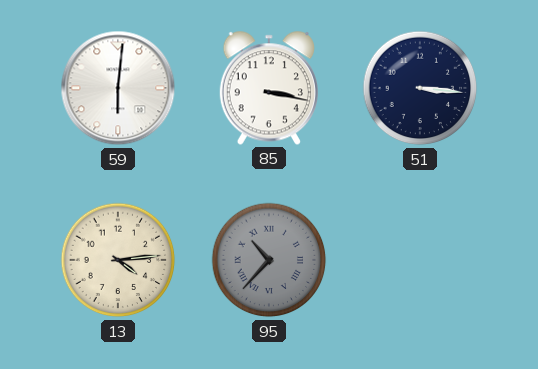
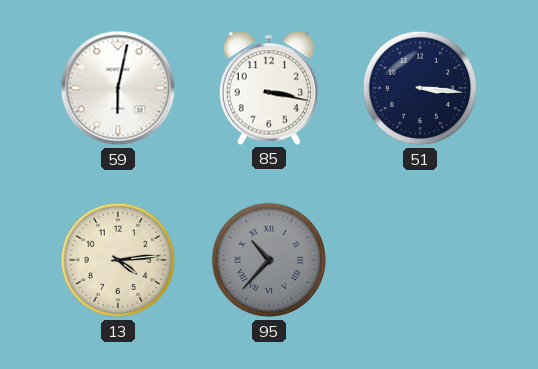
59: 6:01 -> 6:02 (118, 88)
